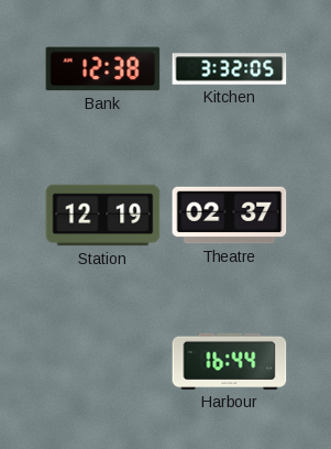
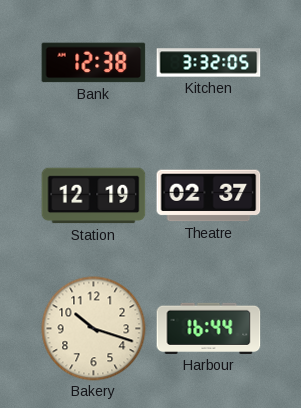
Bakery: none -> 10:18 (94, 329)
